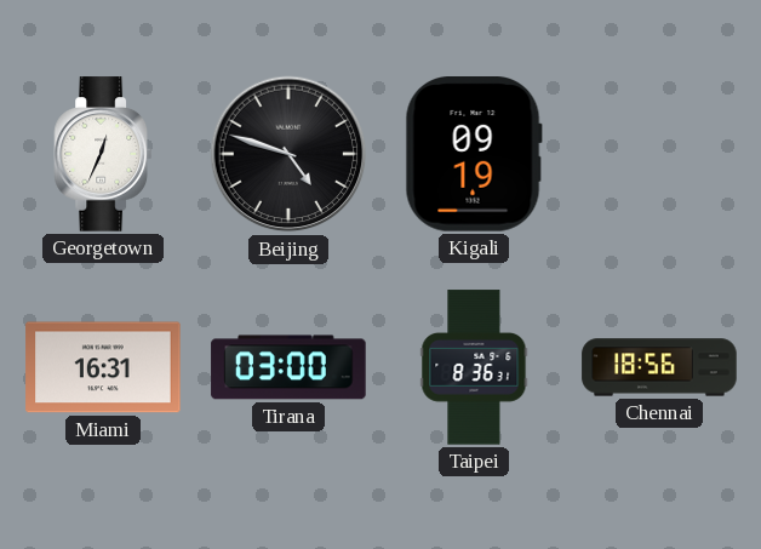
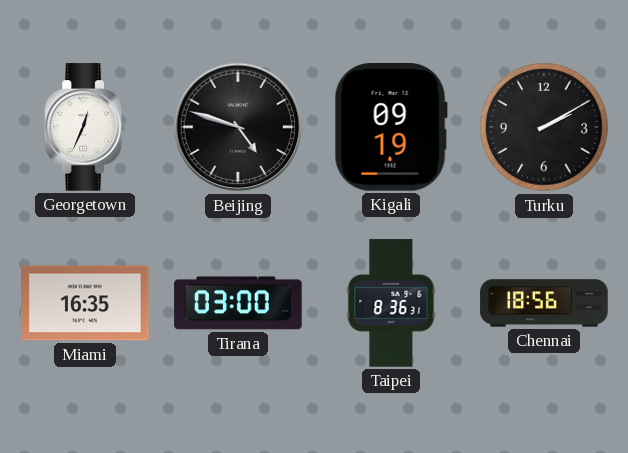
Turku: none -> 2:10 (544, 127)
Miami: 16:31 -> 16:35 (85, 303)
